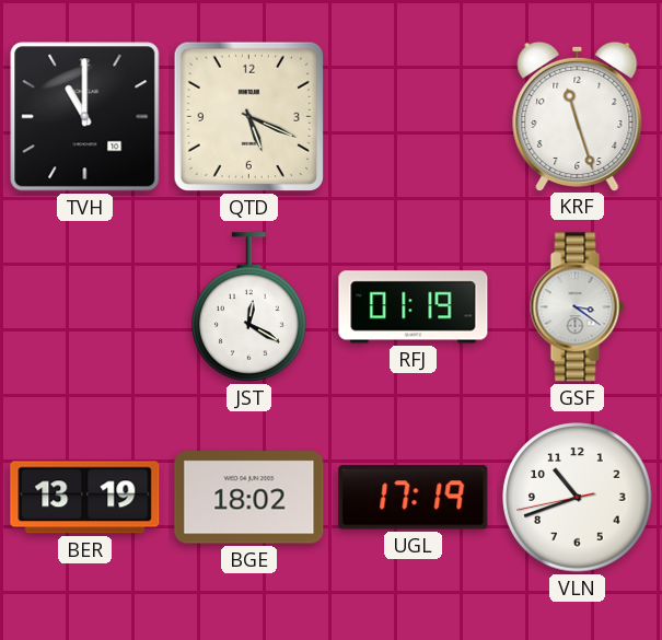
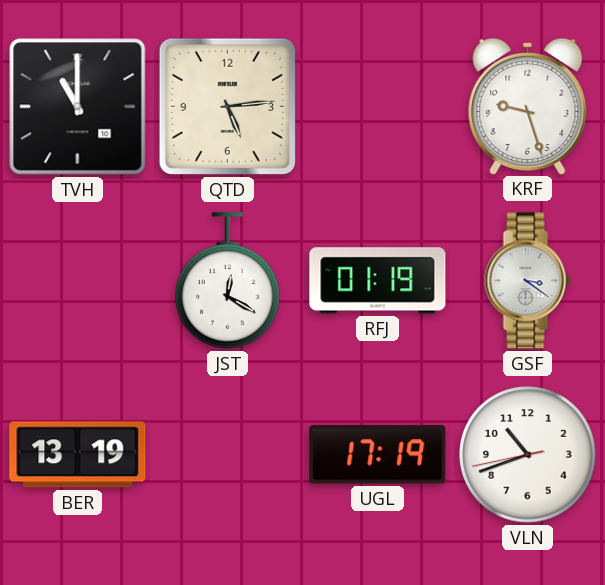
QTD: 5:19 -> 5:14 (227, 106)
KRF: 11:27 -> 9:27 (528, 106)
BGE: 18:02 -> none (249, 498)
